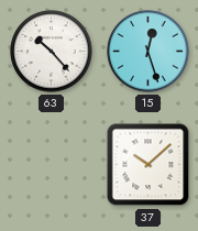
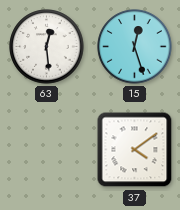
63: 10:23 -> 12:29 (47, 47)
37: 10:08 -> 4:09 (135, 150)
